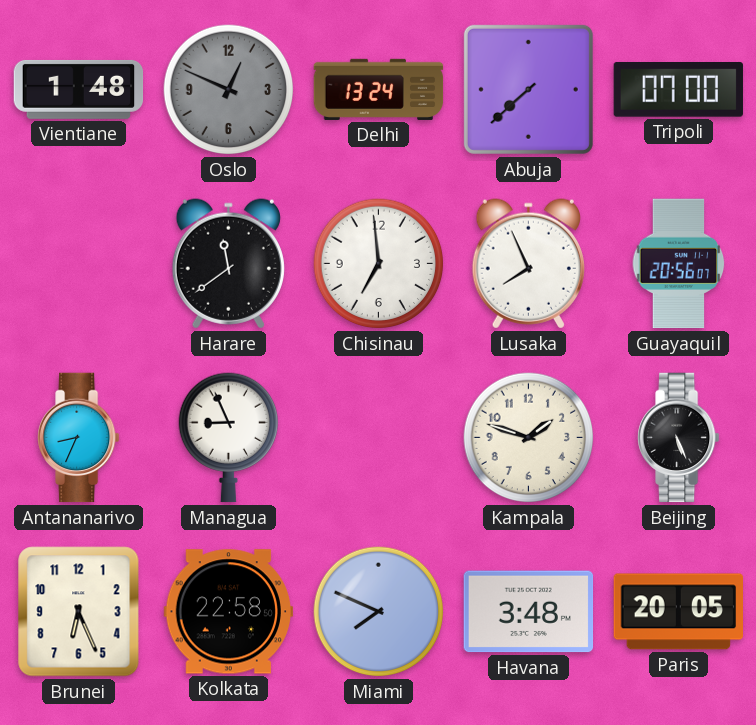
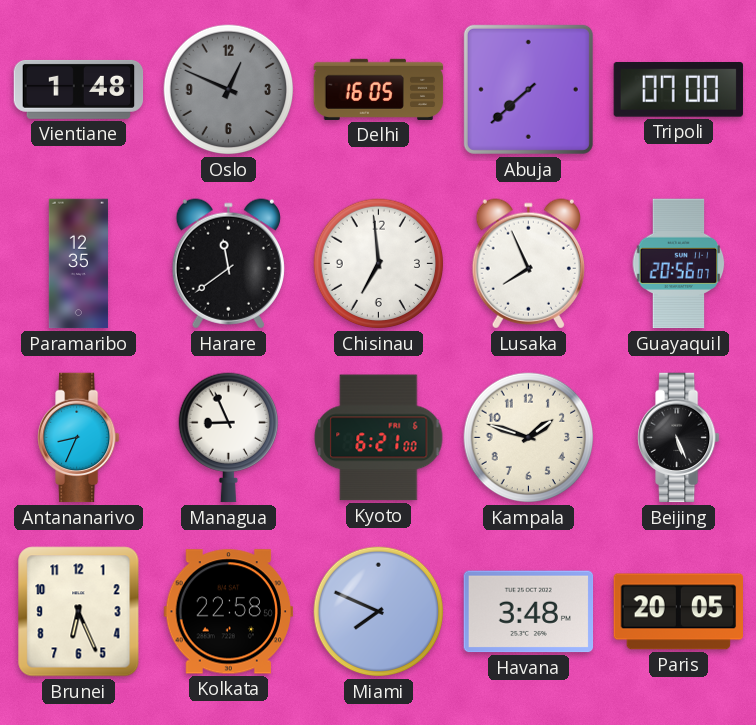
Delhi: 13:24 -> 16:05 (379, 89)
Paramaribo: none -> 12:35 (78, 264)
Kyoto: none -> 6:21 (379, 438)
